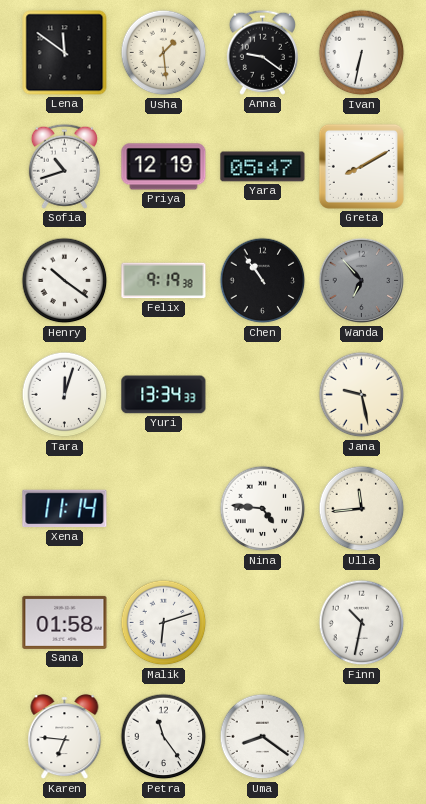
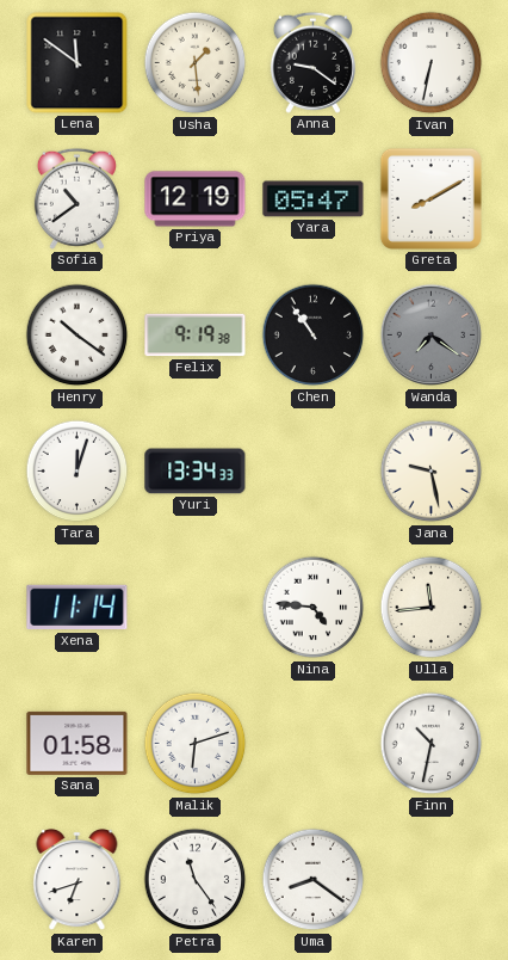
Sofia: 10:42 -> 10:39 (76, 198)
Wanda: 6:53 -> 7:21 (432, 336)
Karen: 6:46 -> 6:42 (78, 881)
